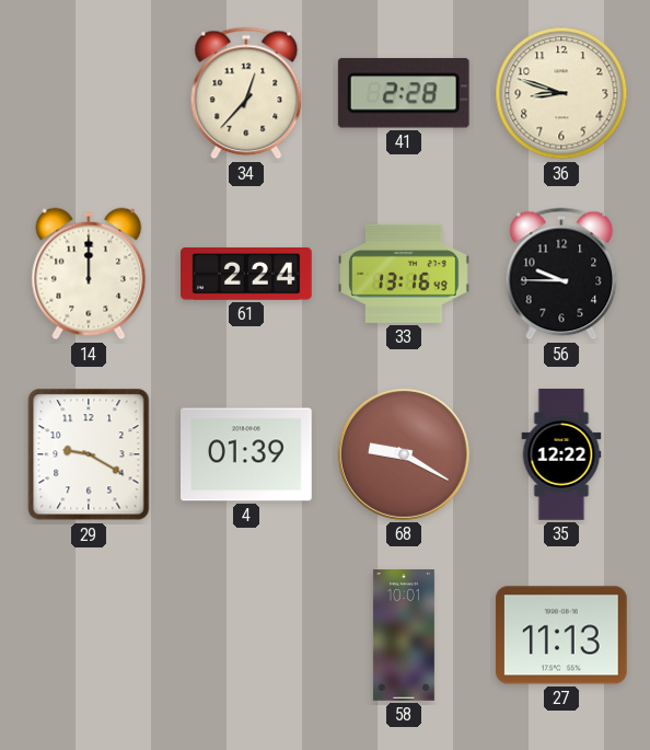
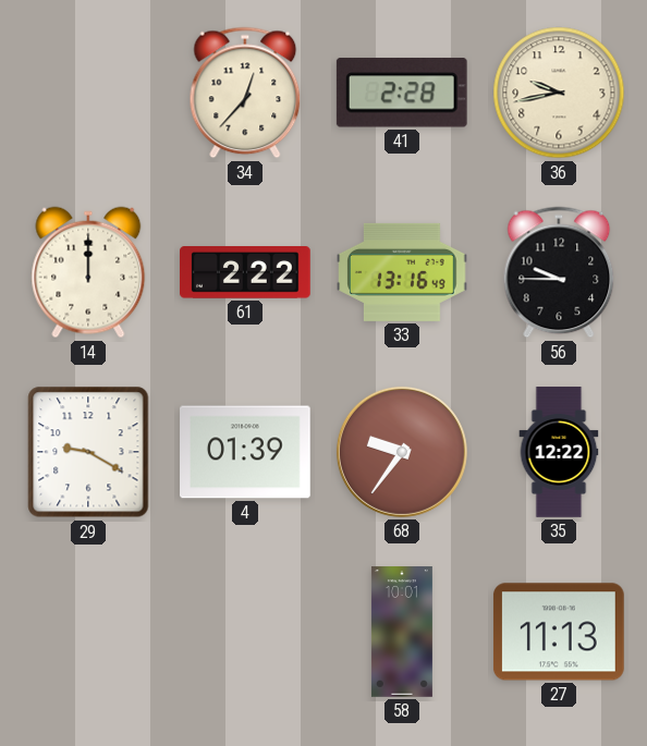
36: 8:48 -> 9:43 (559, 93)
61: 2:24 -> 2:22 (246, 273)
68: 9:20 -> 9:36 (402, 452)
